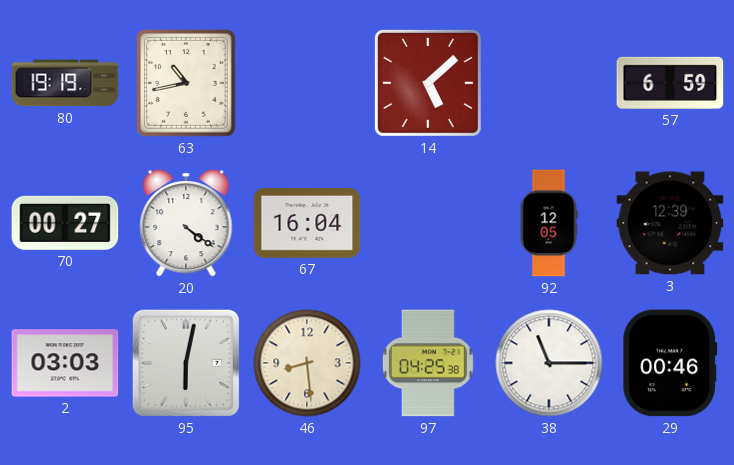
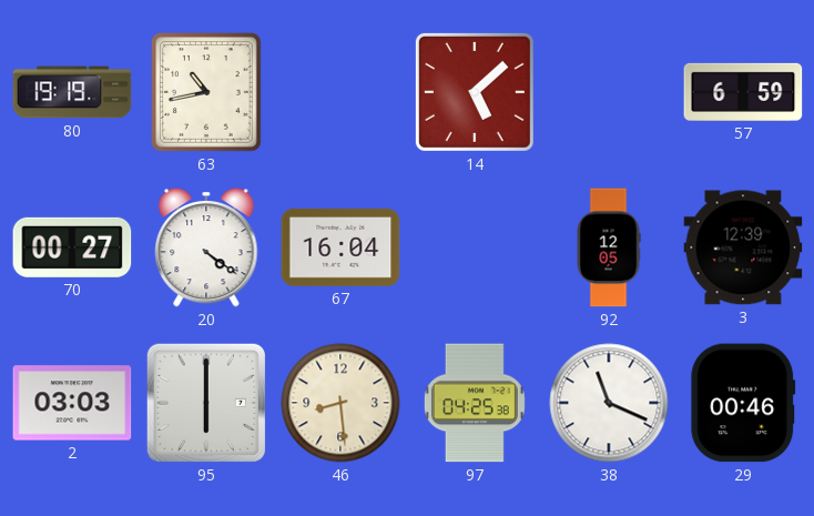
95: 6:02 -> 6:00 (206, 403)
38: 11:15 -> 11:19 (609, 403)
